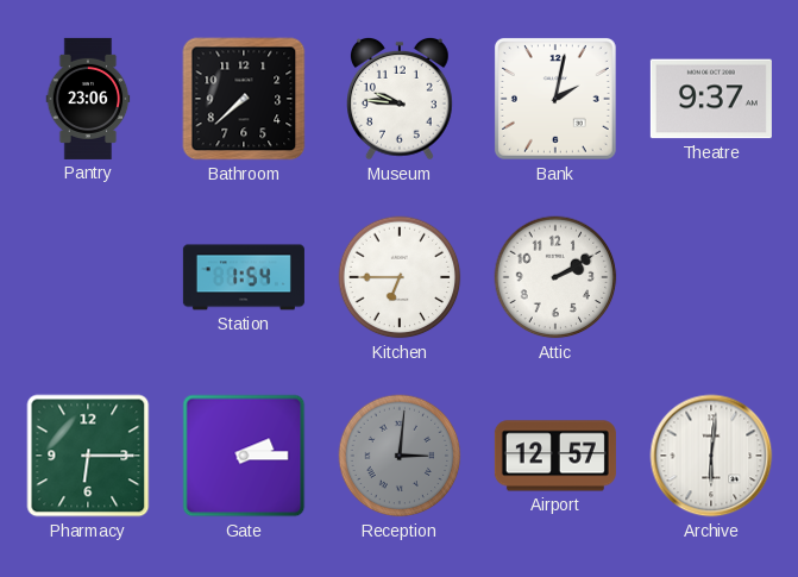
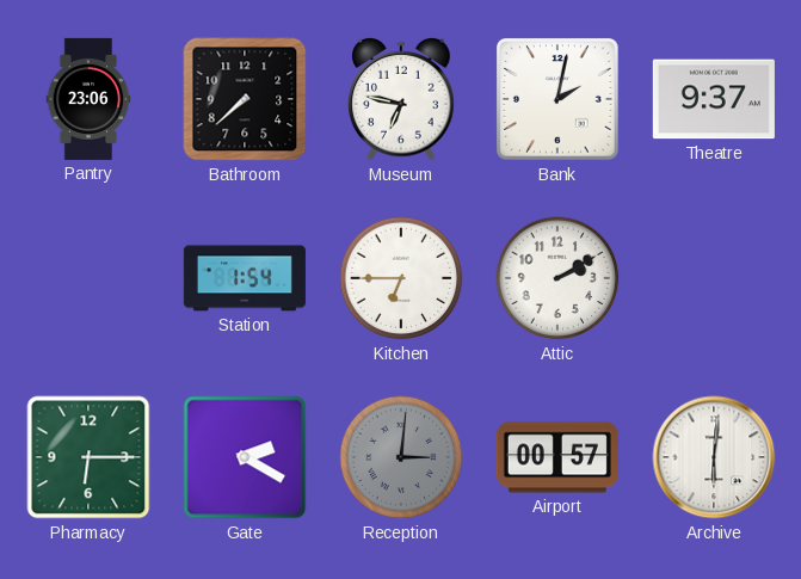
Museum: 9:46 -> 6:47 (402, 99)
Gate: 2:15 -> 2:20 (245, 457)
Airport: 12:57 -> 00:57 (557, 457)
